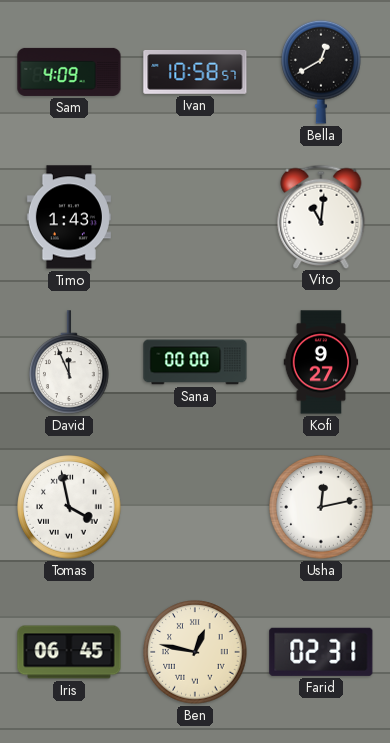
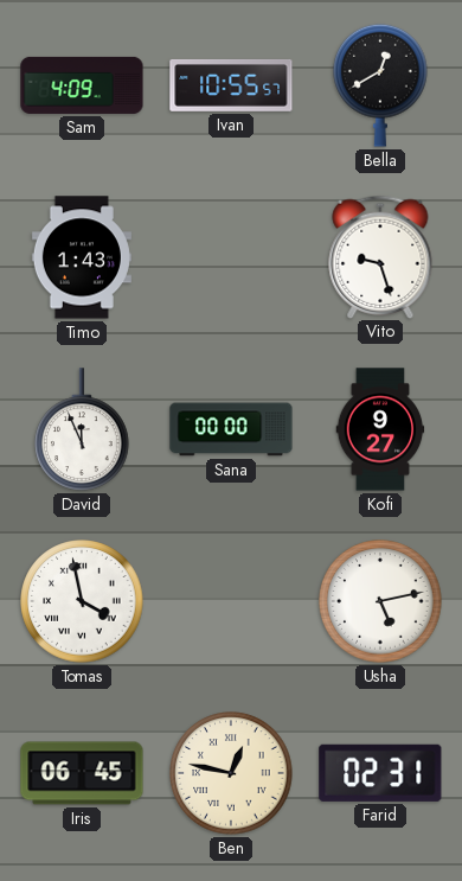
Ivan: 10:58 -> 10:55 (231, 85)
Vito: 11:01 -> 9:27 (380, 256)
Usha: 12:13 -> 5:13 (380, 601)
